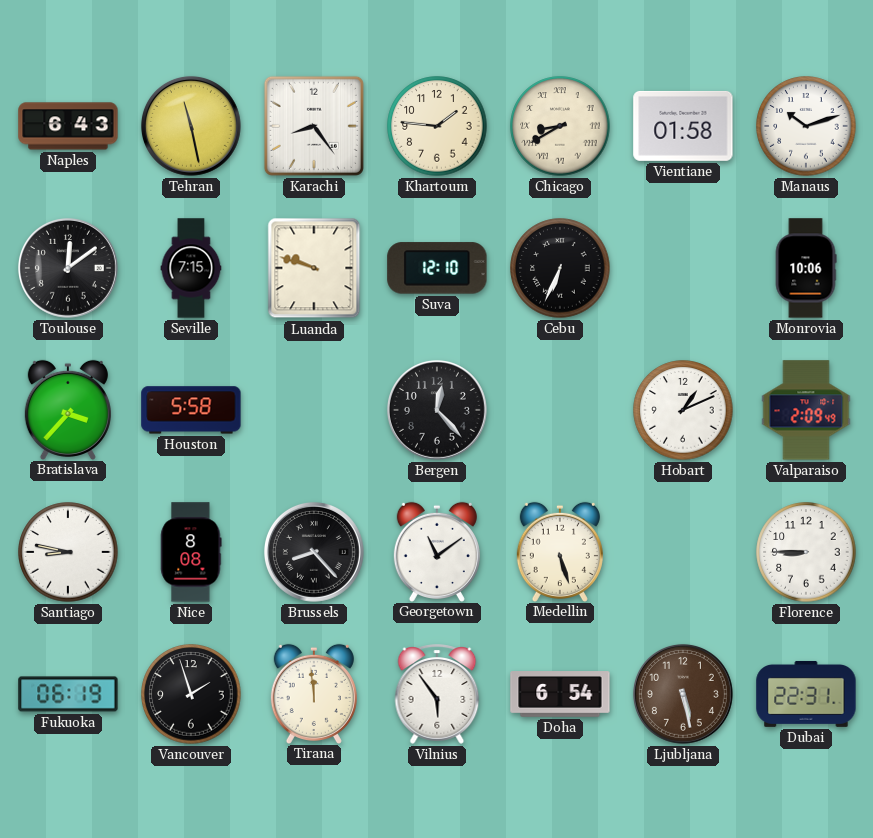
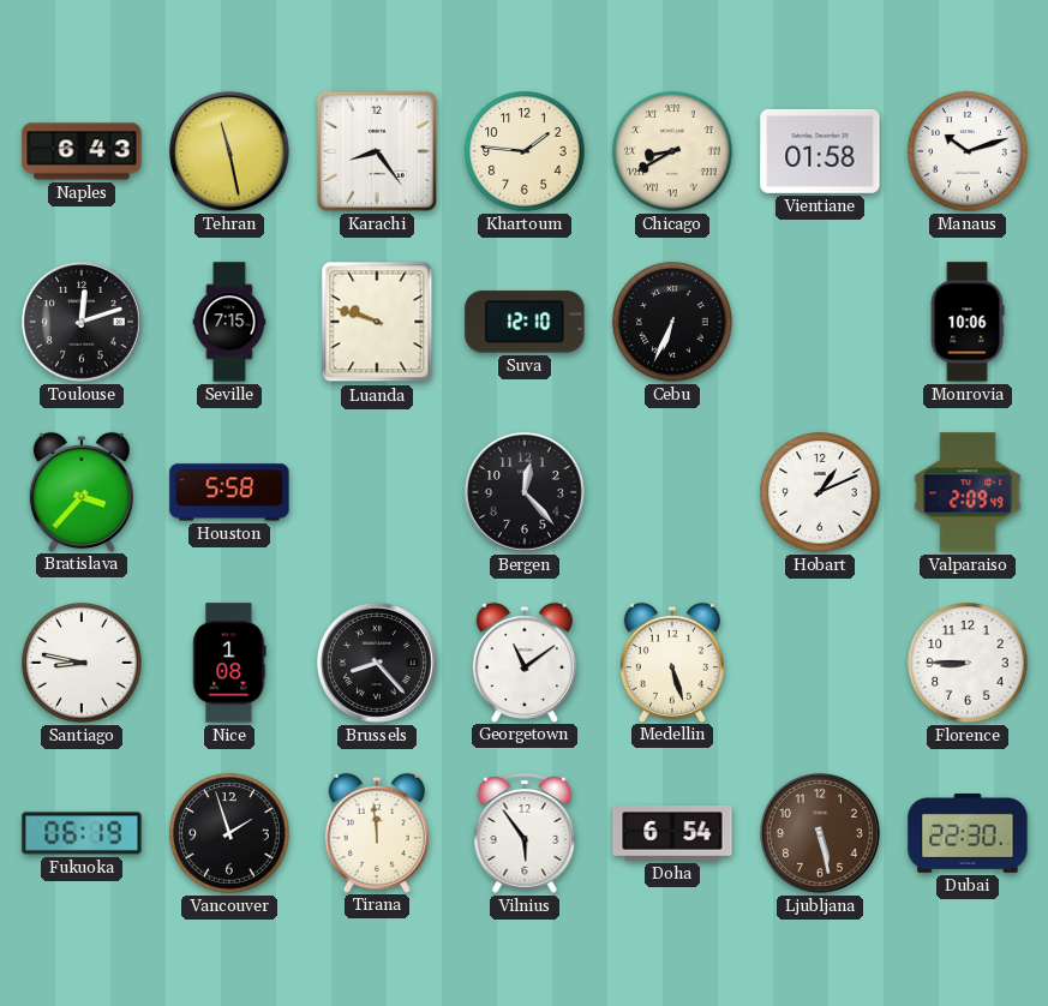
Toulouse: 12:09 -> 12:12 (82, 322)
Nice: 8:08 -> 1:08 (229, 663)
Dubai: 22:31 -> 22:30 (968, 833)
